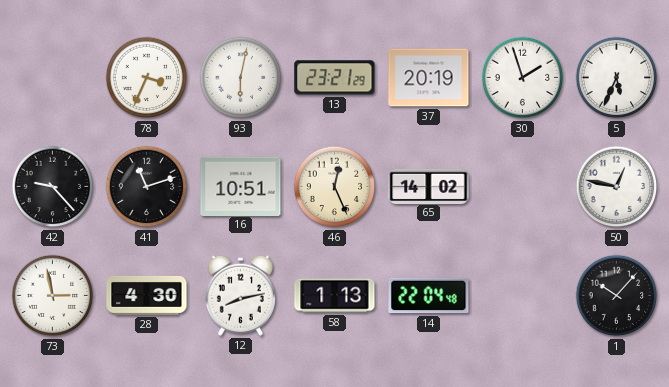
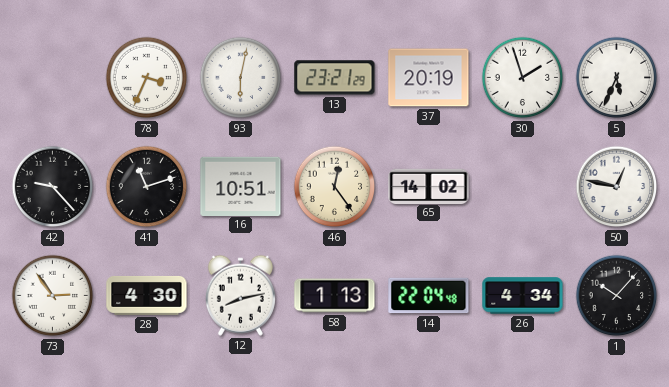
46: 12:26 -> 12:24 (335, 187)
73: 2:58 -> 2:54 (53, 296)
26: none -> 4:34 (523, 296)
